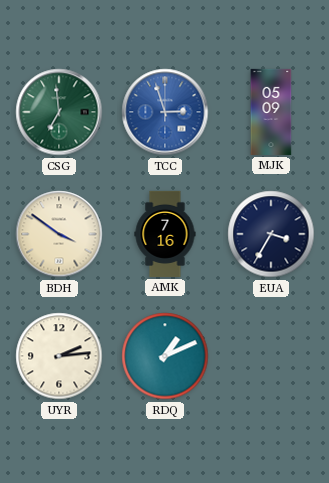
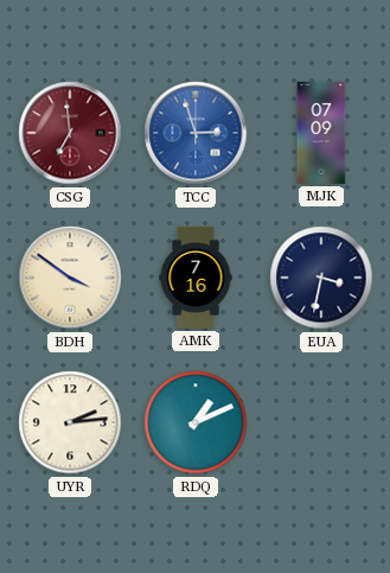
CSG dial: green -> burgundy (70, 133)
MJK: 05:09 -> 07:09 (321, 133)
EUA: 3:35 -> 3:32 (321, 278)
